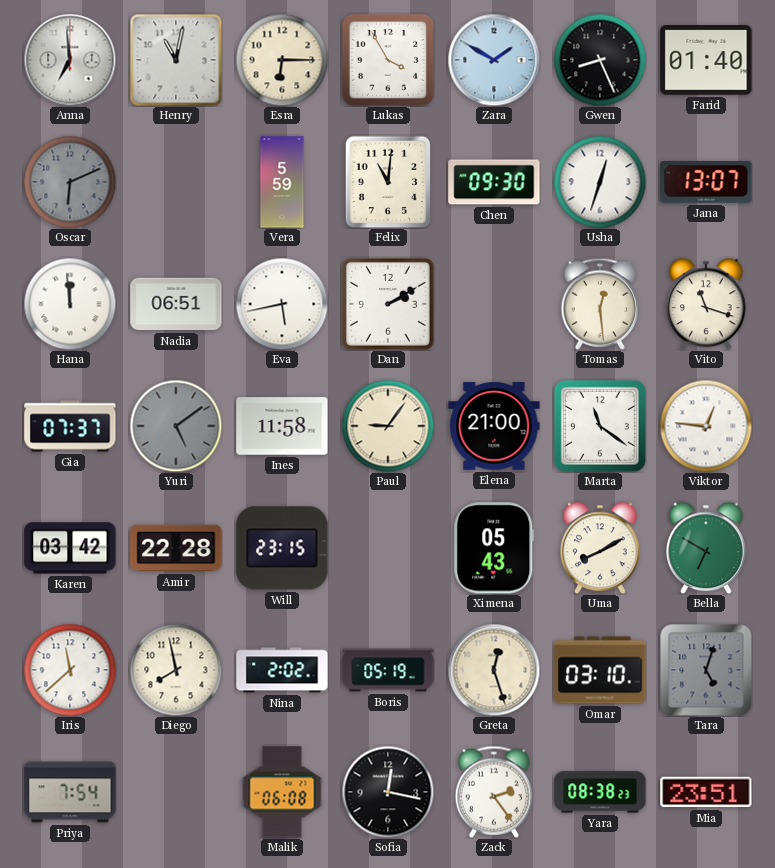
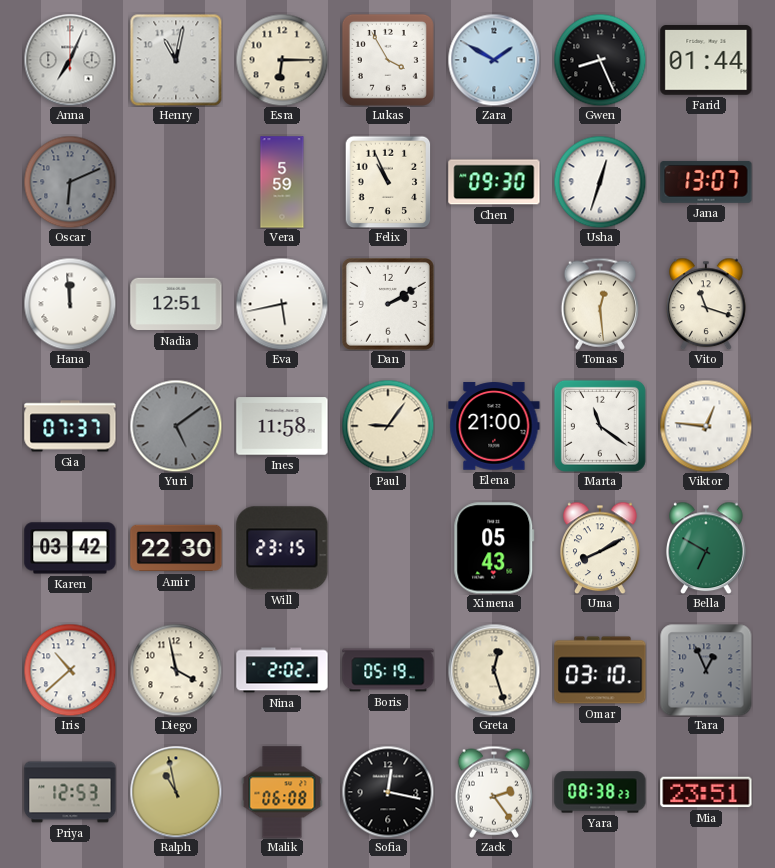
Anna: 6:59 -> 7:04 (70, 60)
Farid: 01:40 -> 01:44 (706, 60)
Felix: 11:01 -> 10:56 (388, 182)
Nadia: 06:51 -> 12:51 (176, 304)
Amir: 22:28 -> 22:30 (176, 548)
Iris: 11:38 -> 10:38 (70, 670)
Diego: 7:58 -> 3:58 (176, 670)
Tara: 5:03 -> 12:56 (706, 670)
Priya: 7:54 -> 12:53 (70, 792)
Ralph: none -> 10:58 (176, 792)
